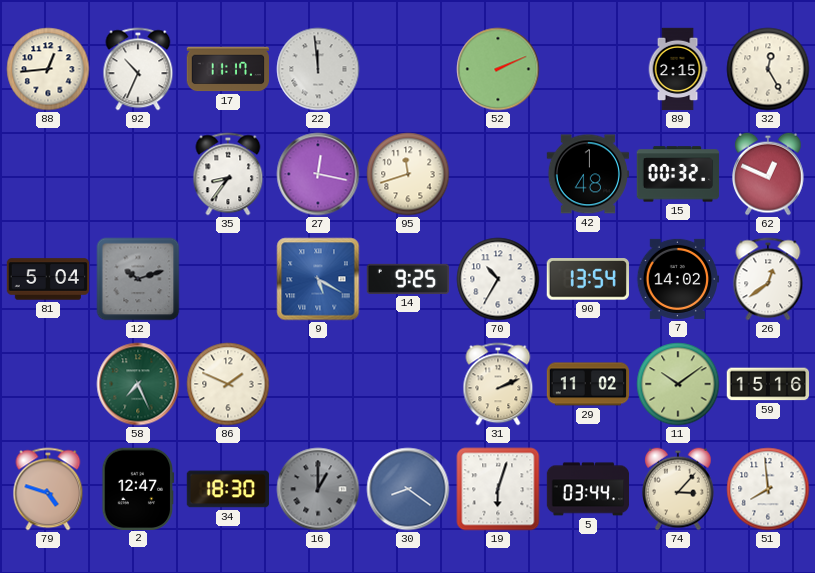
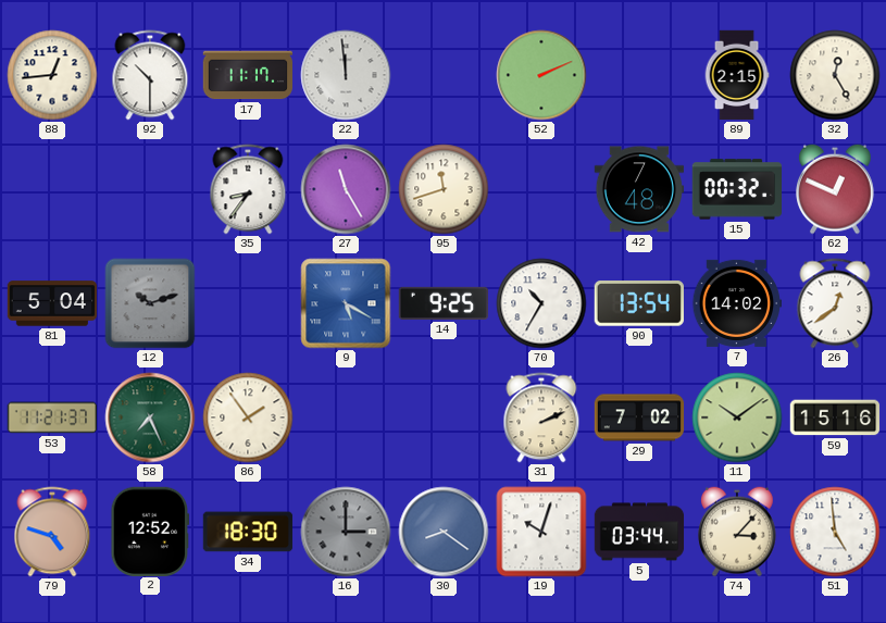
92: 10:34 -> 10:30 (150, 75)
27: 12:17 -> 11:25 (346, 189)
42: 1:48 -> 7:48 (638, 189)
53: none -> 11:21 (52, 418)
86: 1:49 -> 1:54 (248, 418)
29: 11:02 -> 7:02 (639, 418)
2: 12:47 -> 12:52 (150, 531)
16: 1:00 -> 3:00 (346, 532)
19: 6:03 -> 10:03 (541, 532)
51: 7:59 -> 4:59 (835, 532)
